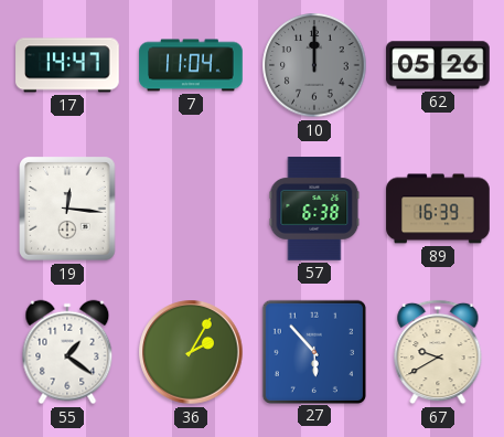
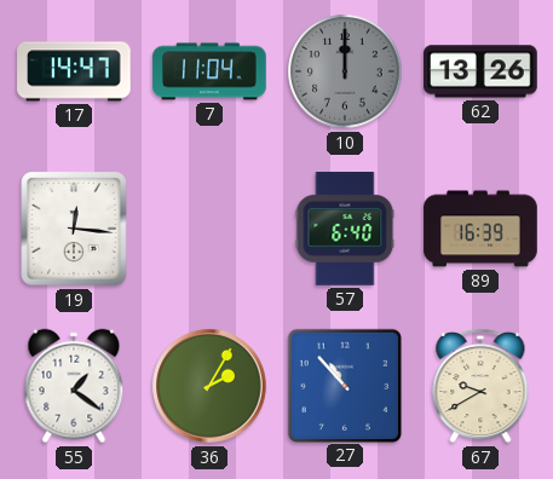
62: 05:26 -> 13:26 (480, 71)
57: 6:38 -> 6:40 (345, 229)
27: 5:53 -> 10:53 (344, 385)
